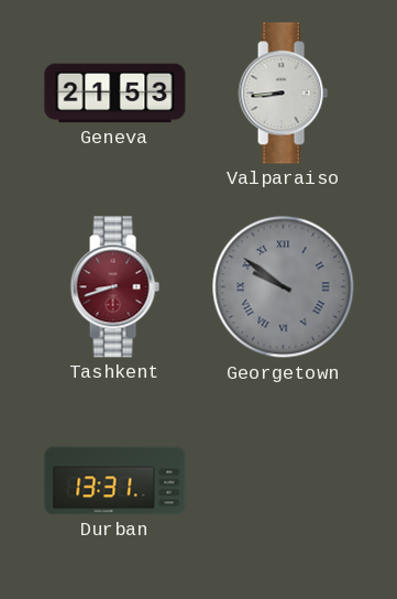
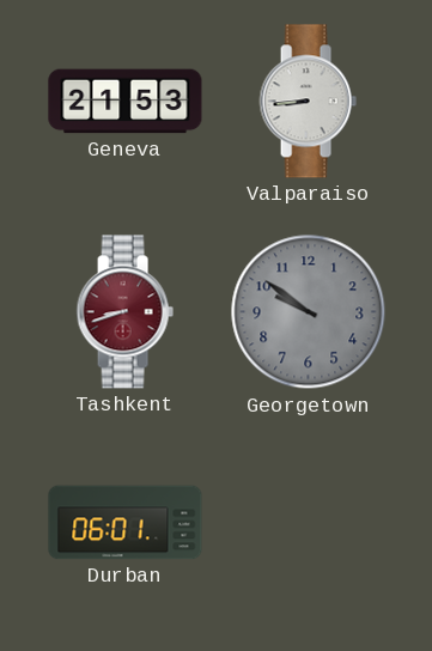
Georgetown numerals: Roman -> Arabic (309, 312)
Durban: 13:31 -> 06:01 (126, 523)
